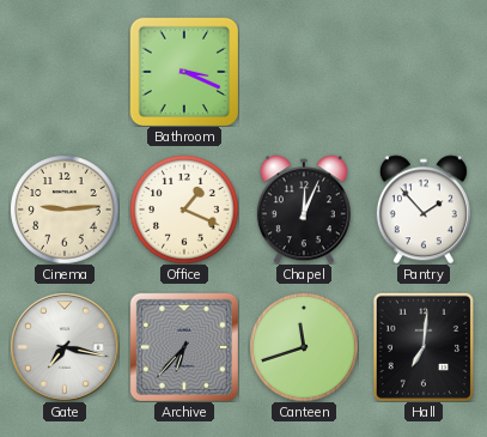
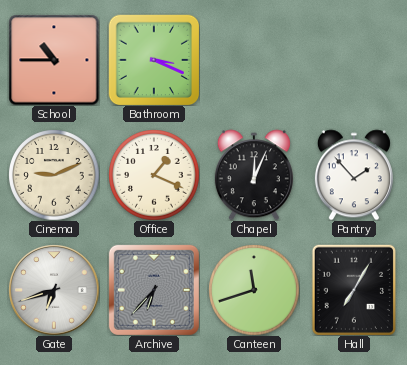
School: none -> 10:45 (54, 60)
Cinema: 9:14 -> 9:11 (54, 175)
Gate: 7:17 -> 6:42 (54, 290)
Hall: 7:01 -> 7:05 (354, 289)
